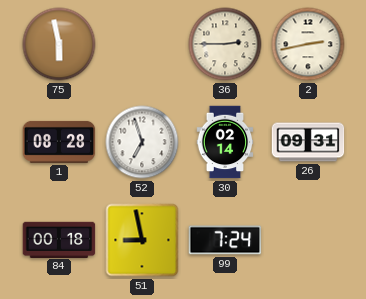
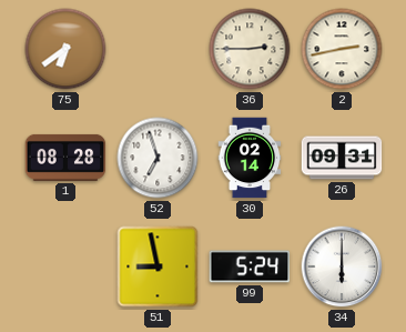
75: 5:58 -> 6:39 (65, 49)
84: 00:18 -> none (59, 239)
99: 7:24 -> 5:24 (250, 266)
34: none -> 6:00 (342, 266)
